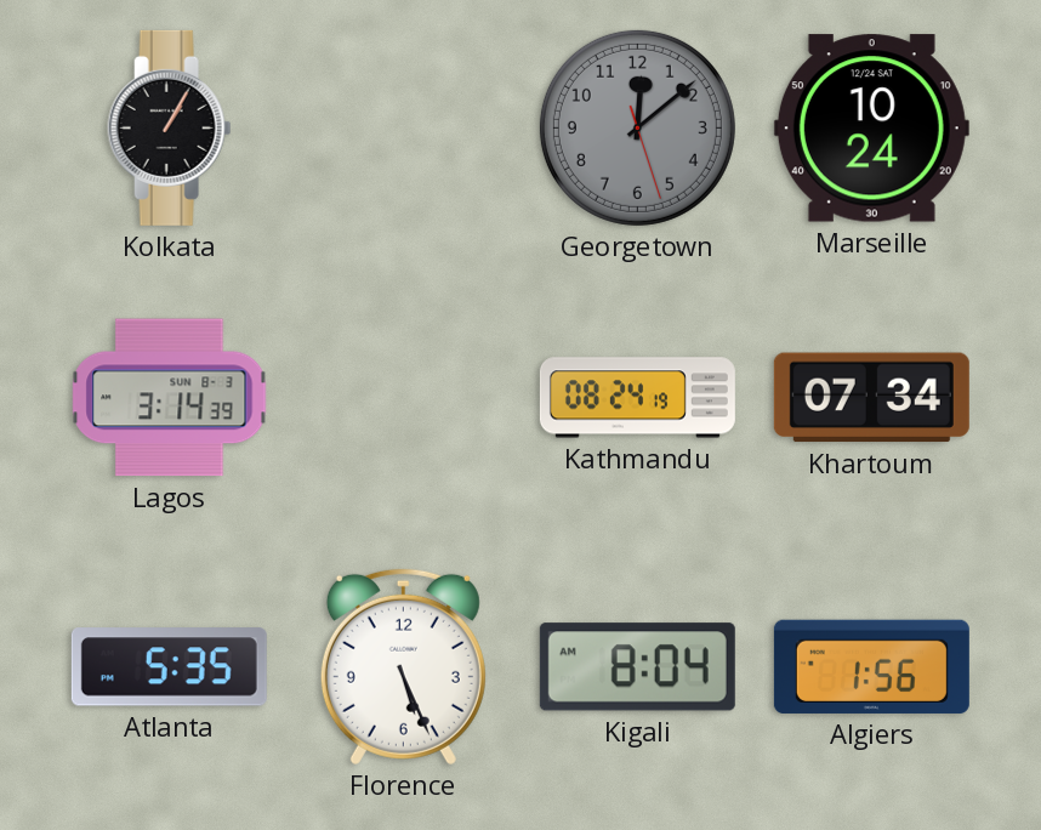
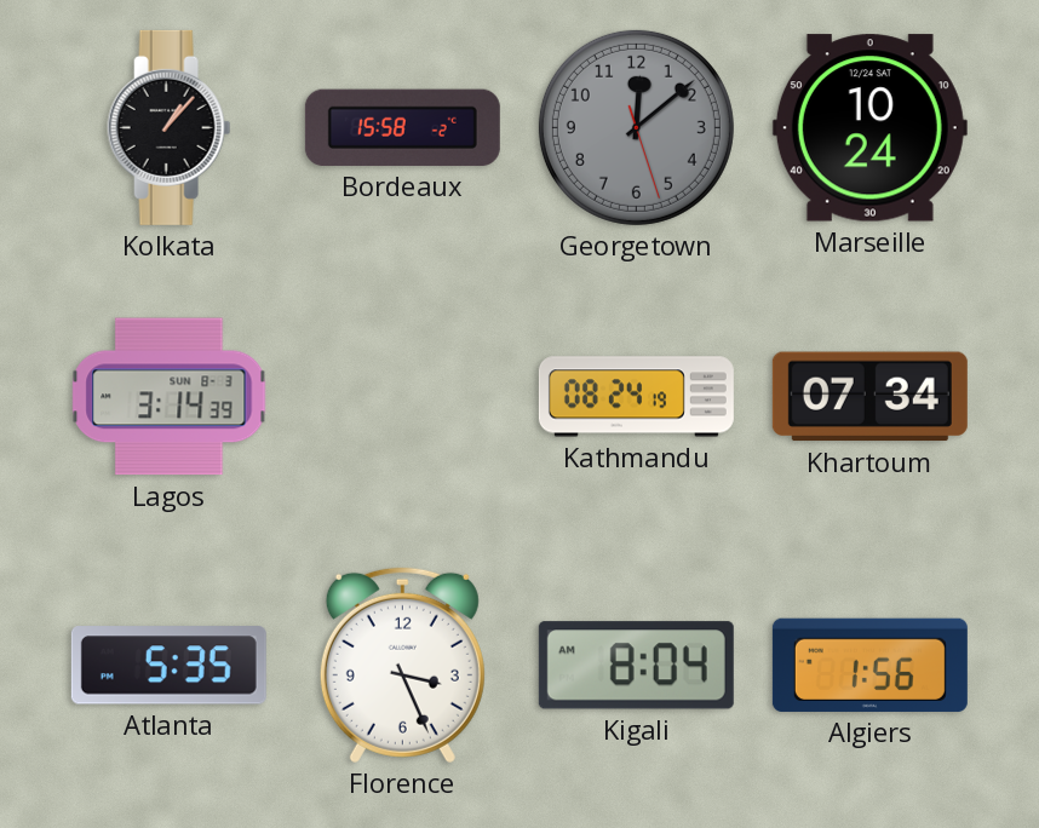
Kolkata: 1:05 -> 1:07 (170, 127)
Bordeaux: none -> 15:58 (402, 127)
Florence: 5:26 -> 3:26 (402, 665)
